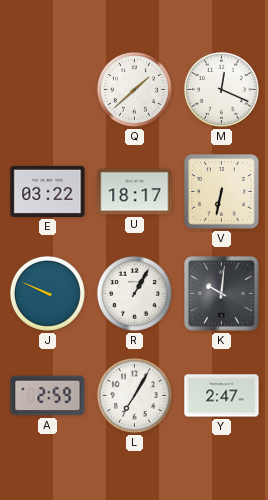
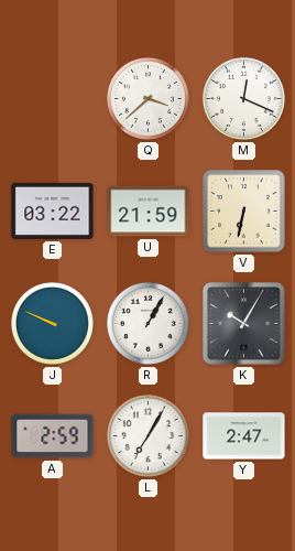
Q: 1:38 -> 3:38 (147, 98)
U: 18:17 -> 21:59 (149, 212)
K: 10:01 -> 10:05 (244, 324)
